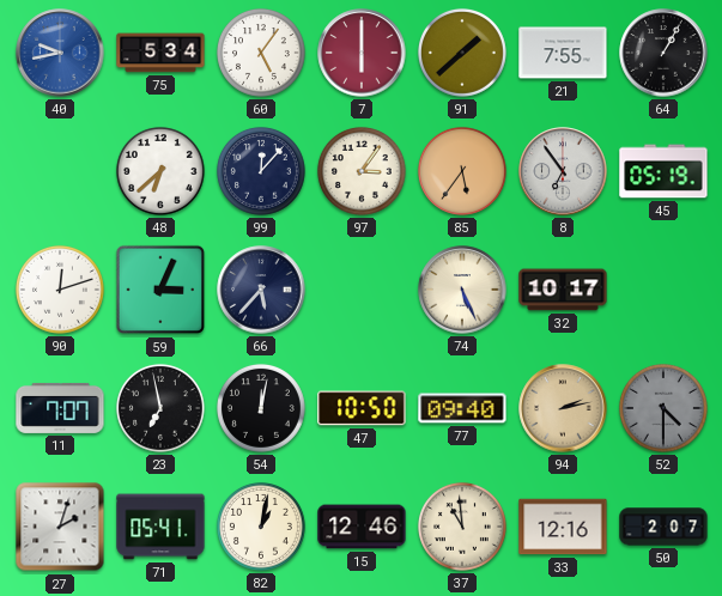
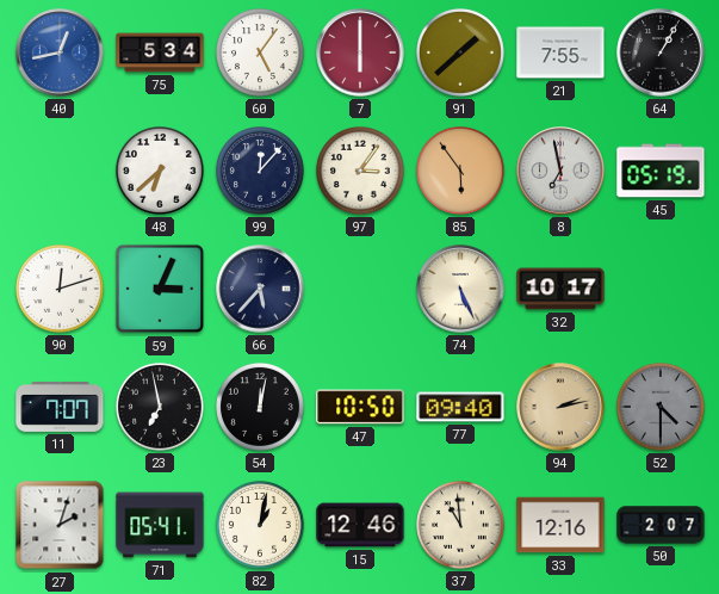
40: 9:43 -> 12:43 (60, 52)
85: 5:36 -> 5:54 (460, 171)
8: 6:54 -> 6:58 (560, 171)
